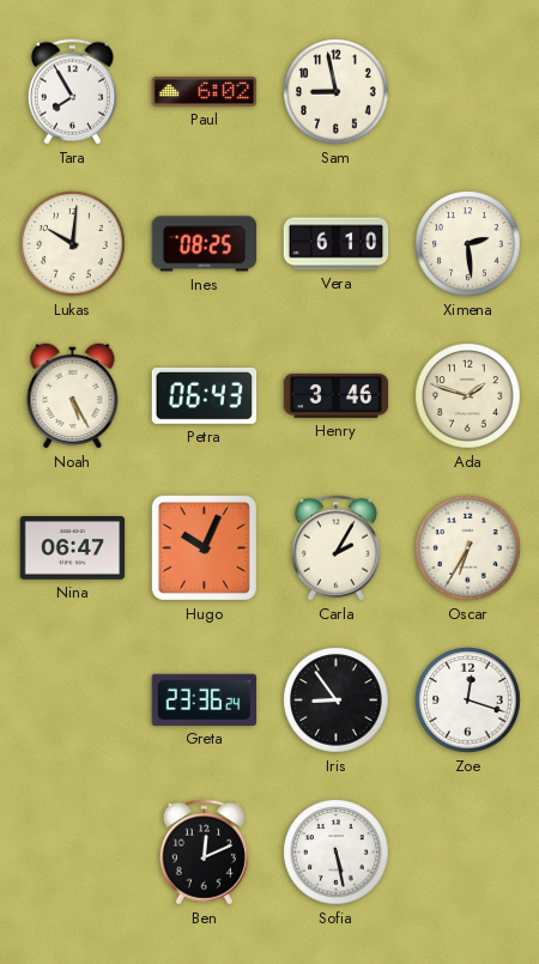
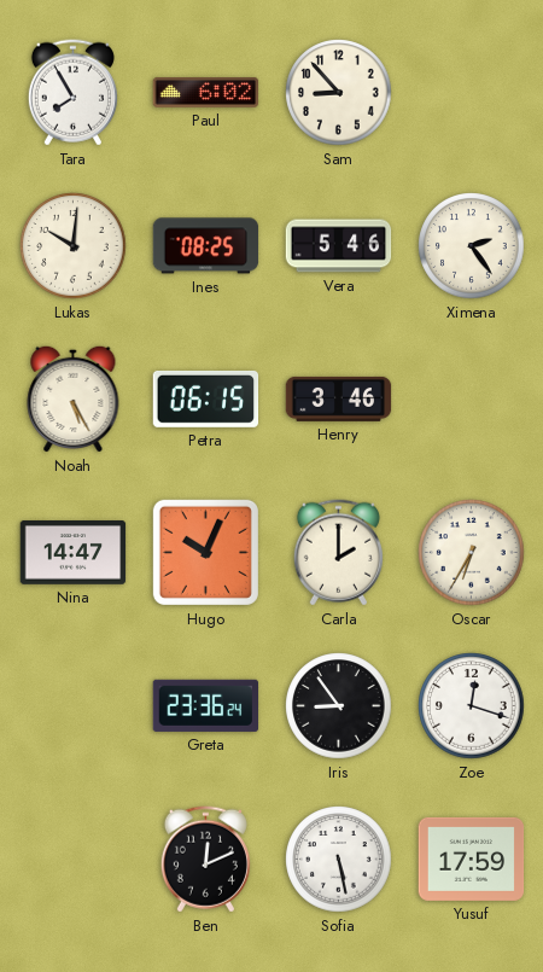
Sam: 8:58 -> 8:53 (339, 93)
Vera: 6:10 -> 5:46 (339, 246)
Ximena: 2:29 -> 2:24 (472, 246)
Petra: 06:43 -> 06:15 (206, 398)
Ada: 1:48 -> none (468, 396)
Nina: 06:47 -> 14:47 (74, 553)
Carla: 2:05 -> 2:00 (338, 553)
Yusuf: none -> 17:59 (472, 858)
